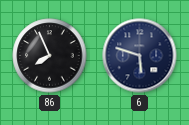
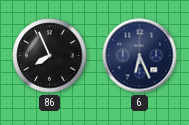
6: 5:48 -> 6:26 (140, 56)
